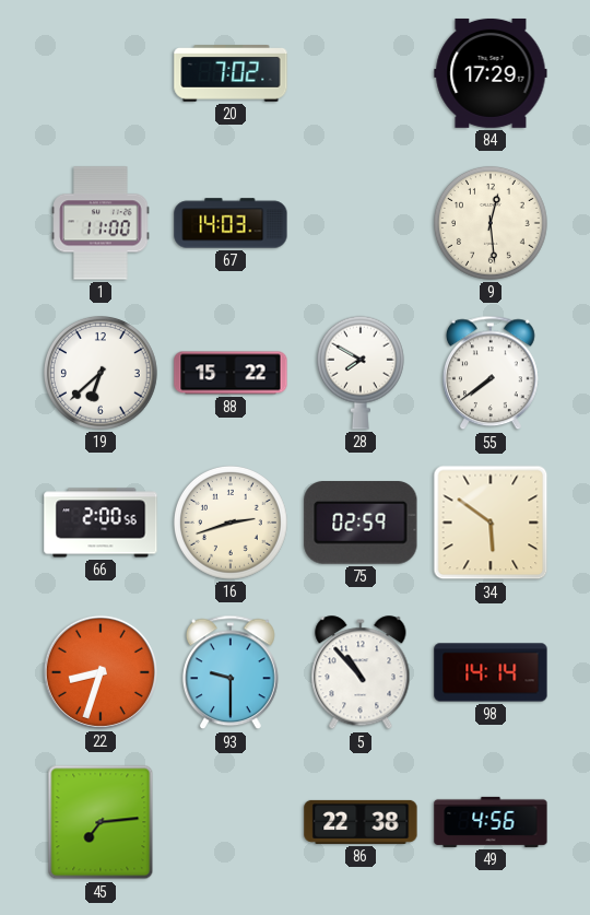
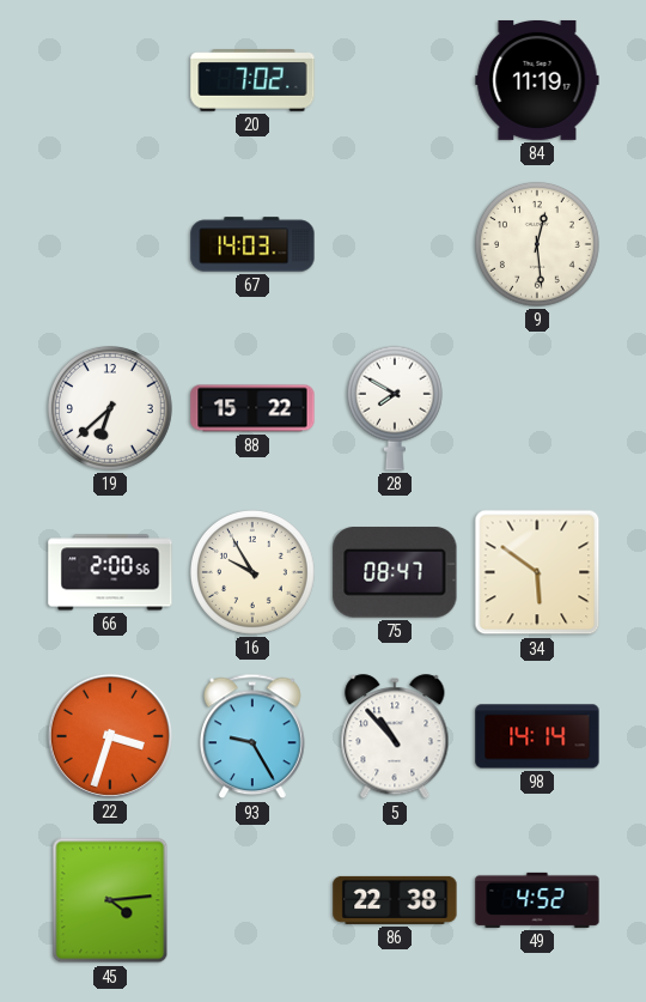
84: 17:29 -> 11:19 (537, 80)
1: 11:00 -> none (101, 223)
55: 7:39 -> none (492, 373)
16: 2:42 -> 9:55 (254, 573)
75: 02:59 -> 08:47 (395, 573)
22: 8:33 -> 3:33 (110, 736)
93: 9:30 -> 9:25 (254, 736)
45: 7:14 -> 4:14 (110, 900)
49: 4:56 -> 4:52 (537, 900)
